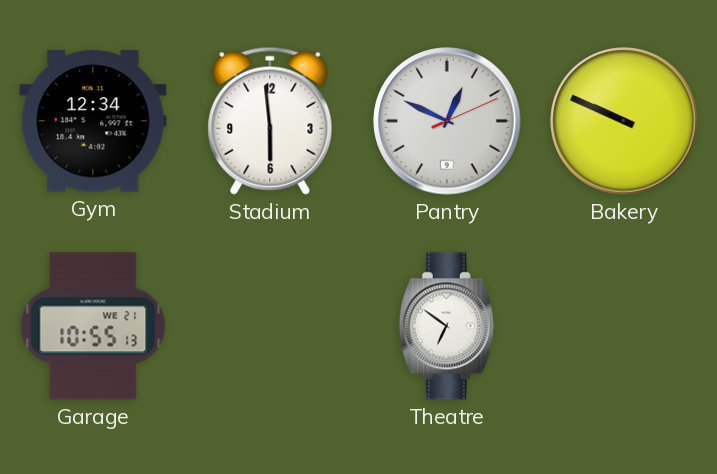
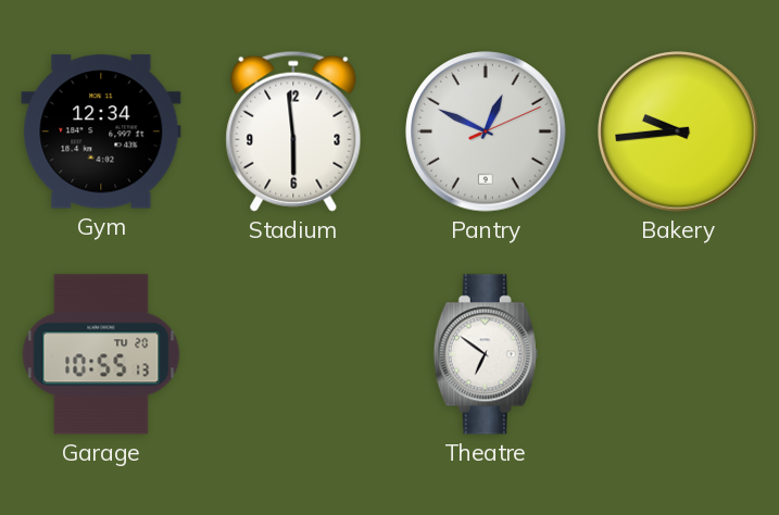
Bakery: 9:49 -> 9:44 (678, 131)
Garage date: WE 21 -> TU 20 (101, 354)
